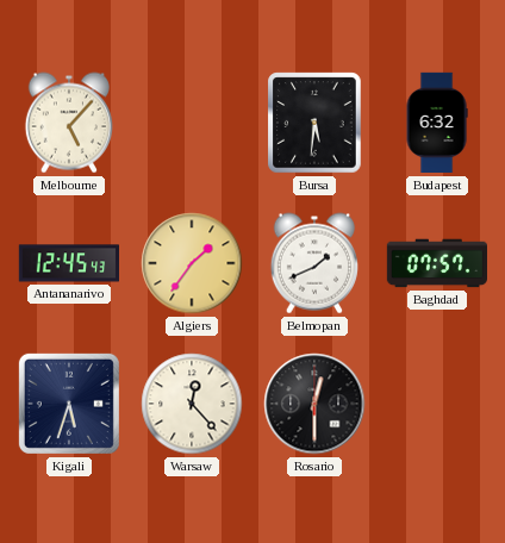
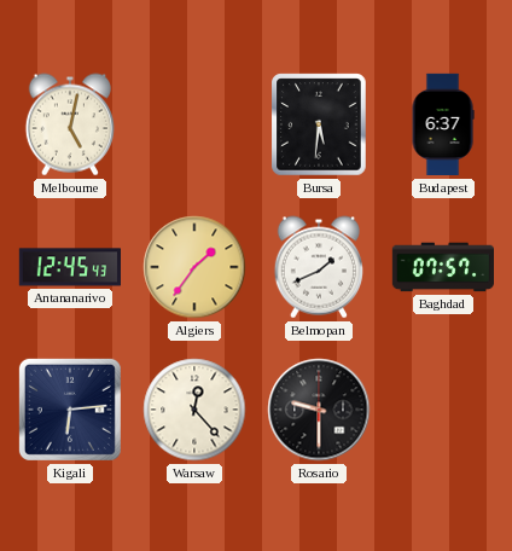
Melbourne: 5:07 -> 5:02 (70, 124)
Budapest: 6:32 -> 6:37 (443, 124)
Kigali: 5:33 -> 6:14 (70, 410)
Rosario: 12:30 -> 9:30 (319, 410)
